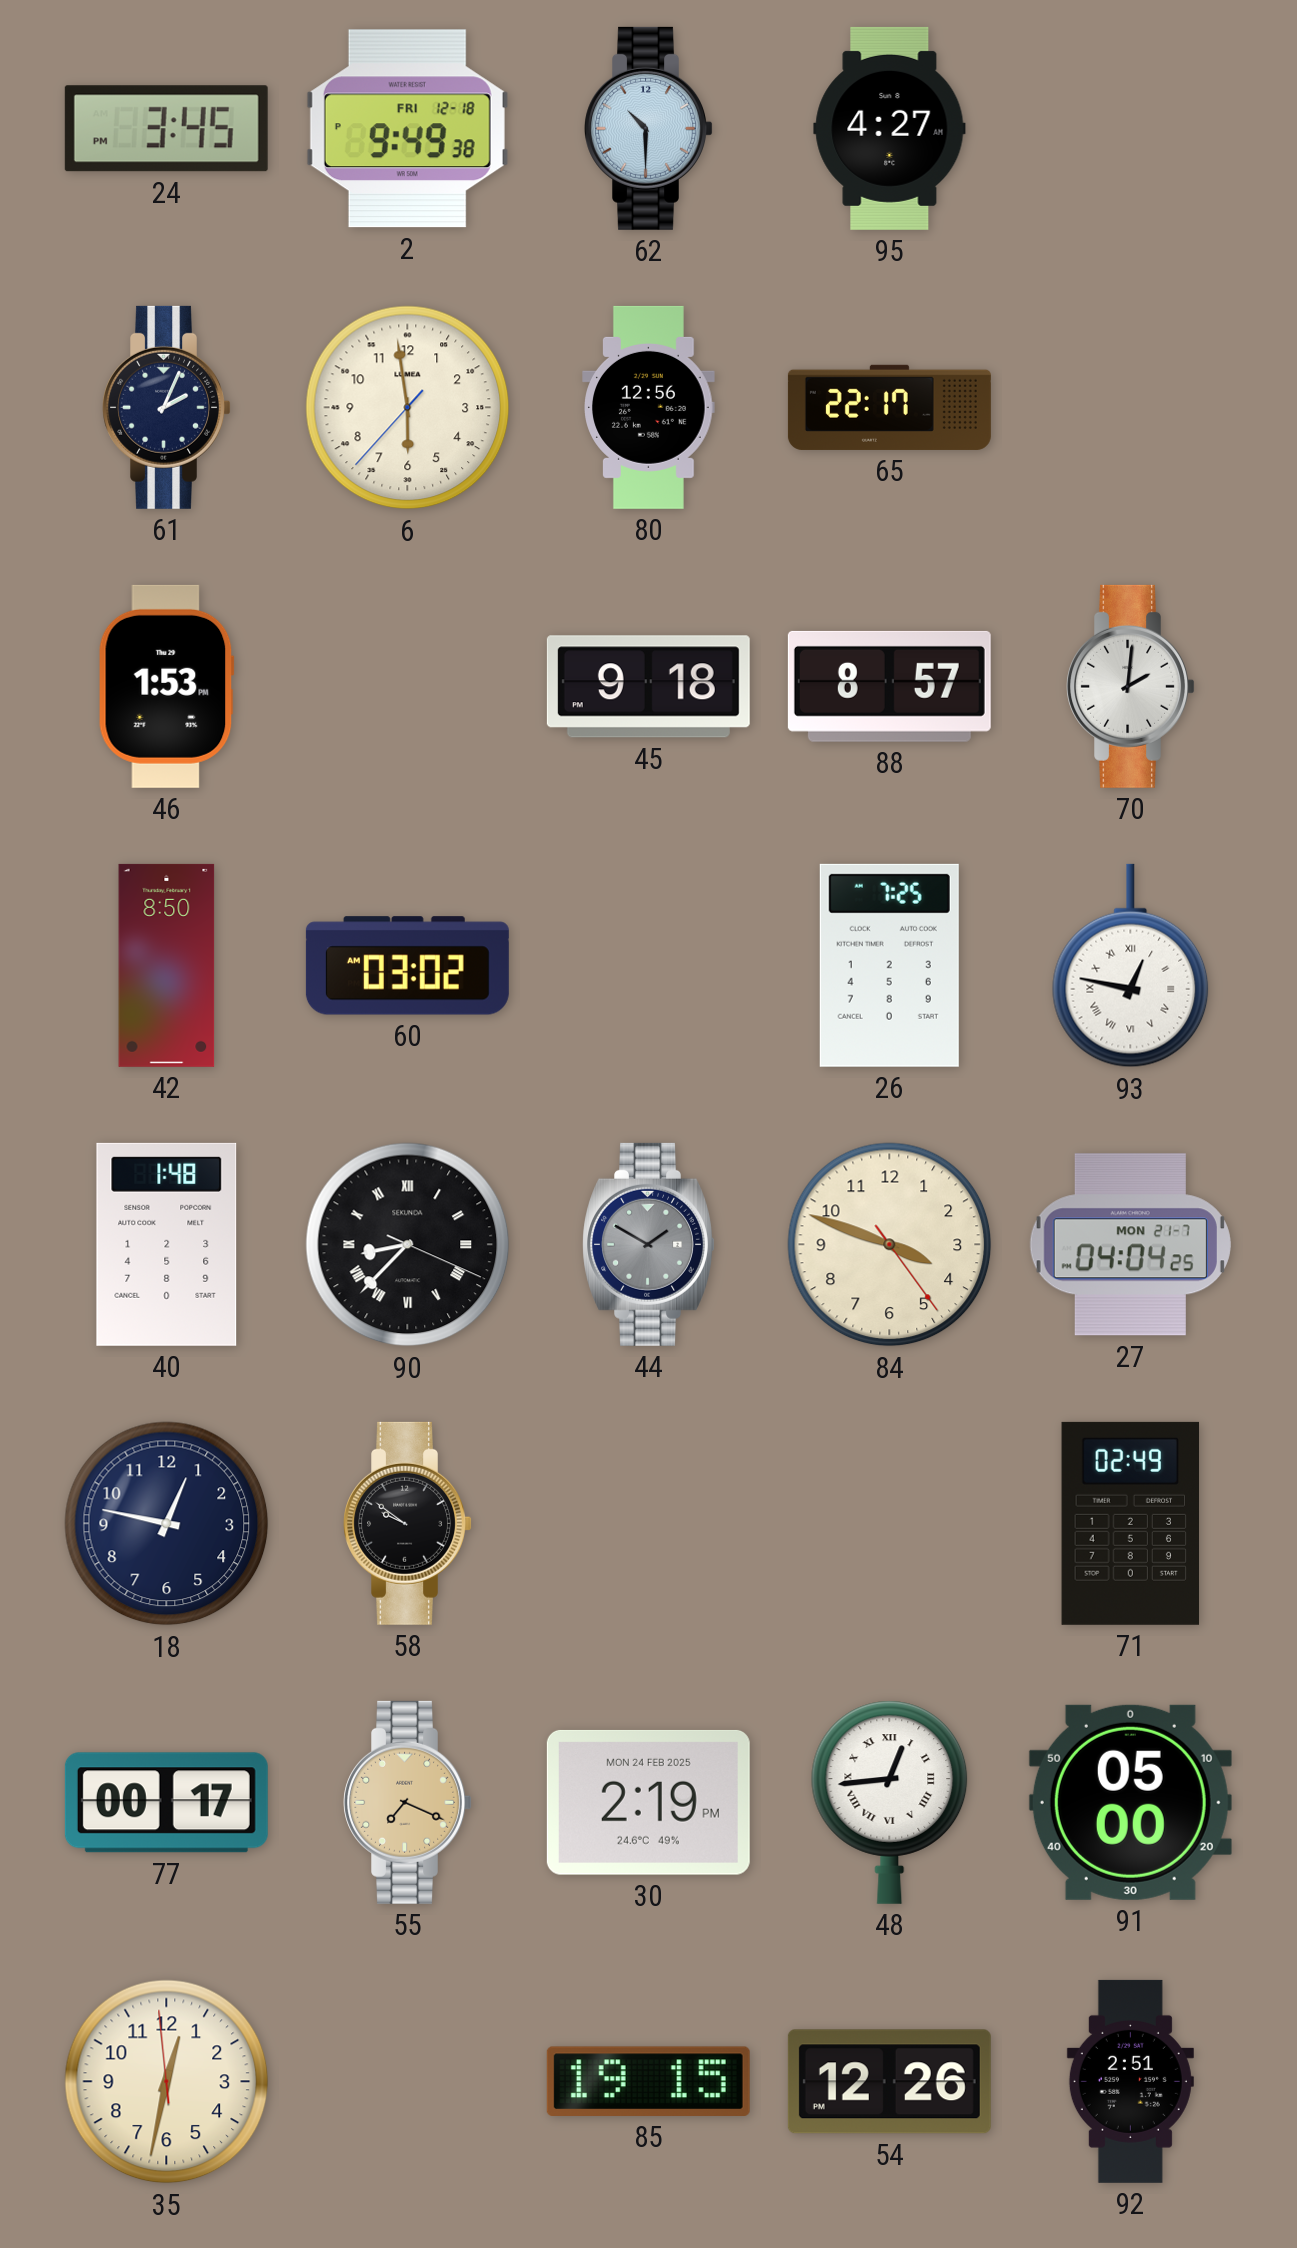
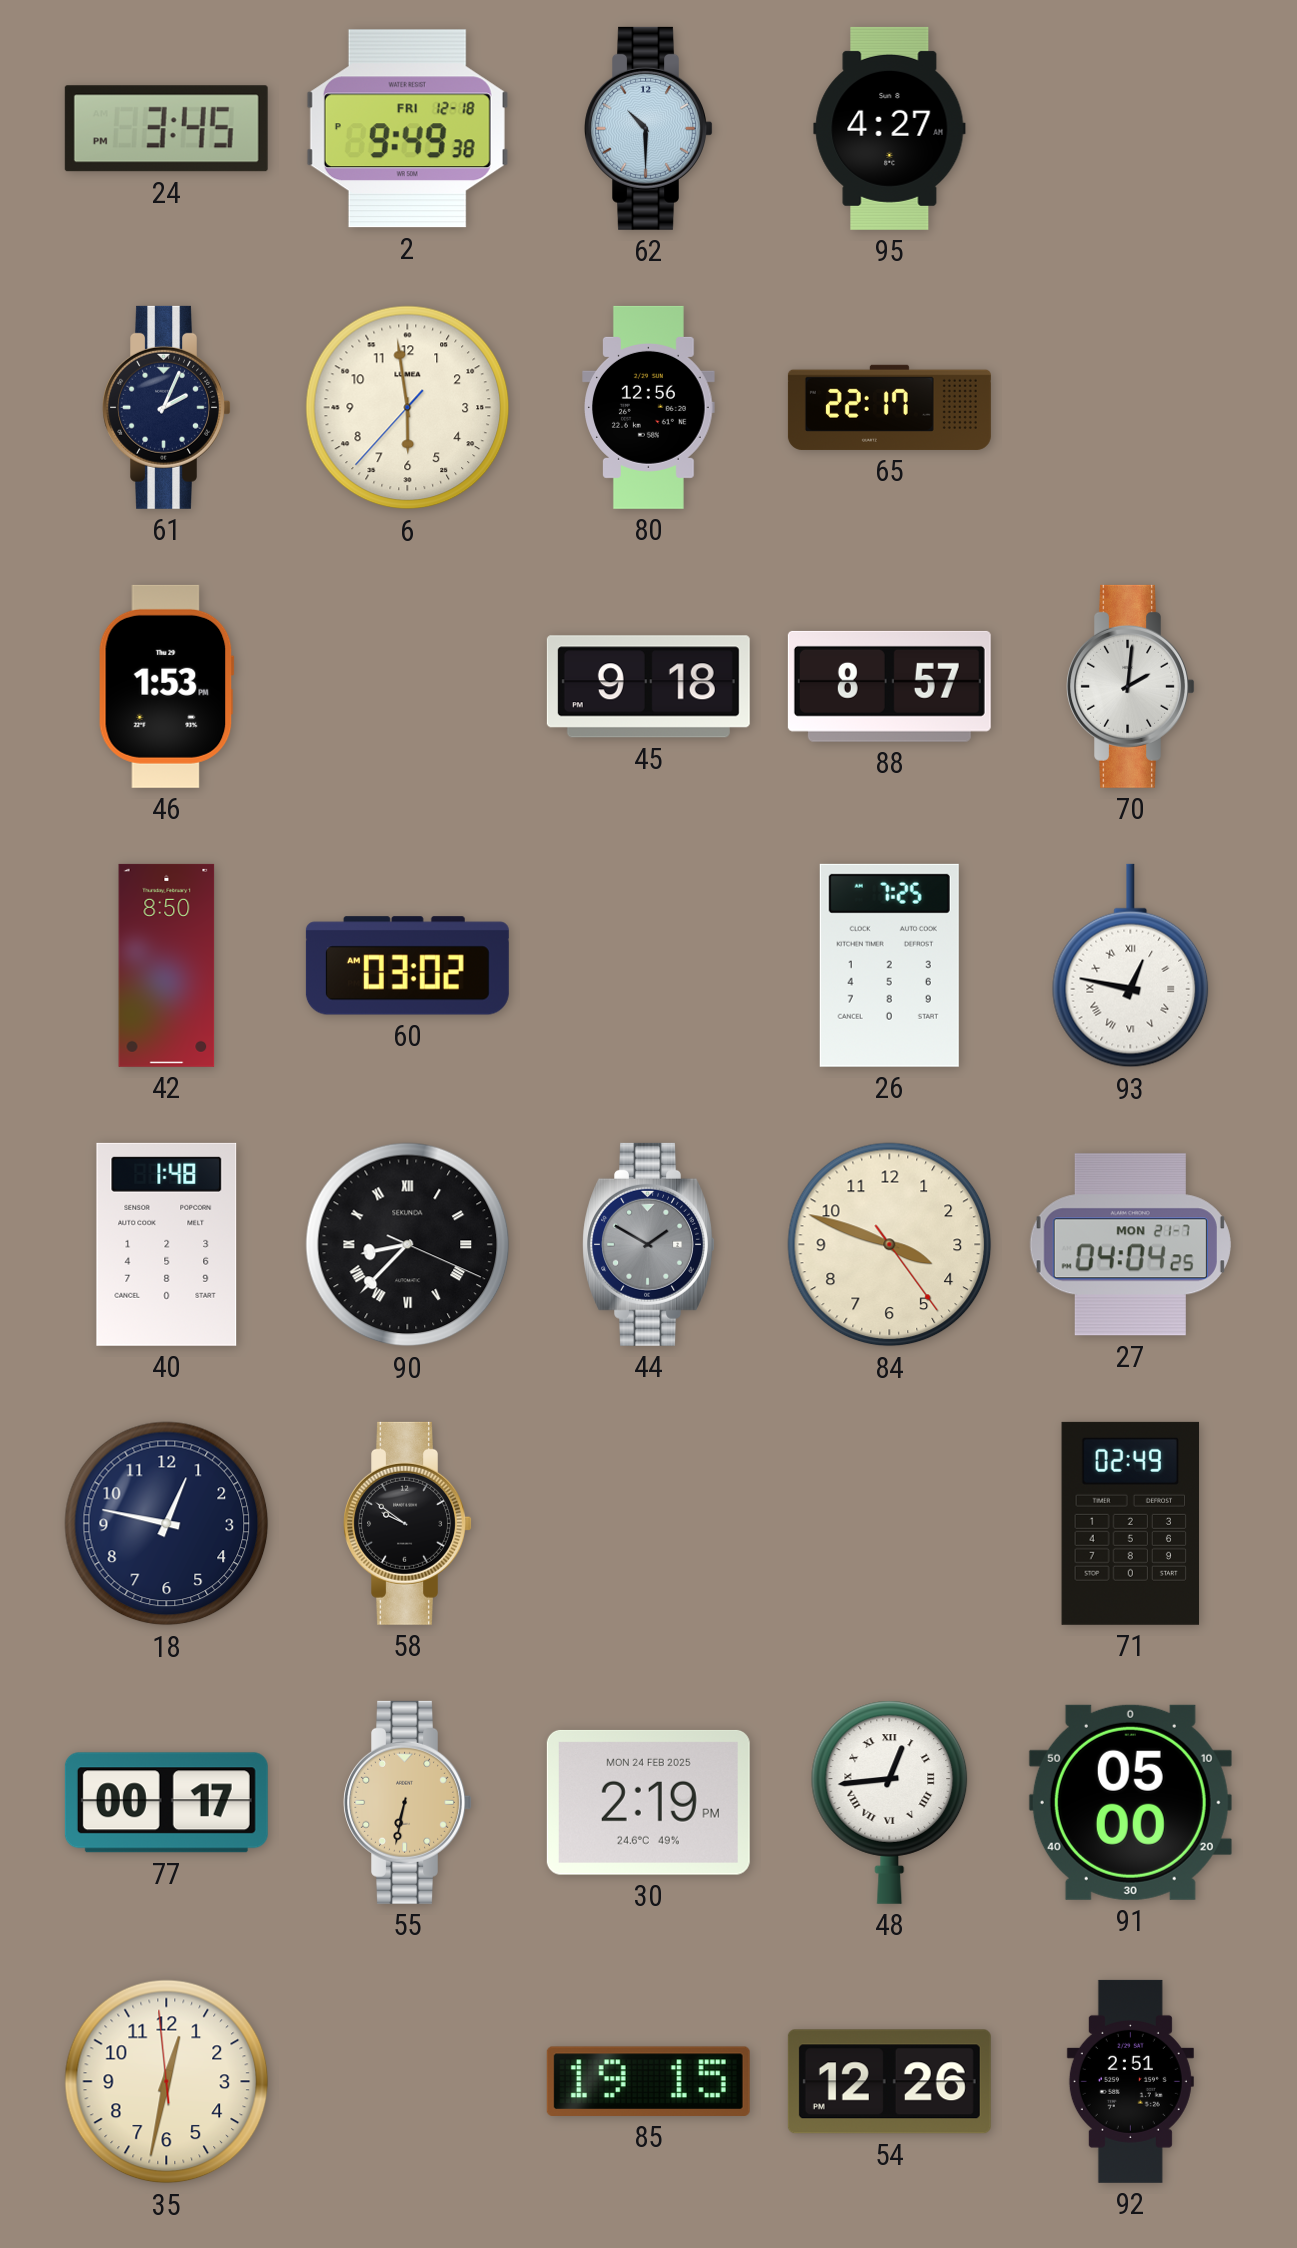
55: 7:19 -> 6:32 (407, 1802)
